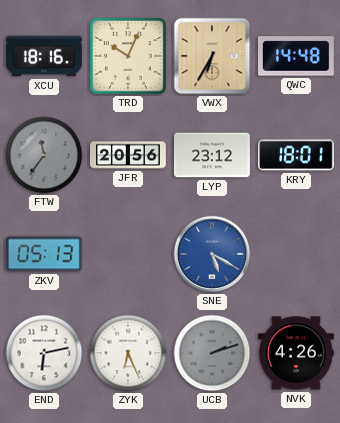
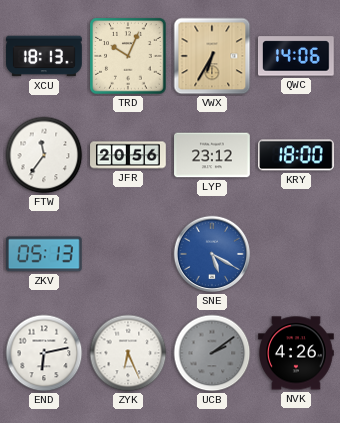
XCU: 18:16 -> 18:13 (44, 56)
QWC: 14:48 -> 14:06 (296, 56)
FTW dial: grey -> white (44, 155)
KRY: 18:01 -> 18:00 (297, 155)
UCB: 2:12 -> 2:09 (212, 353)
